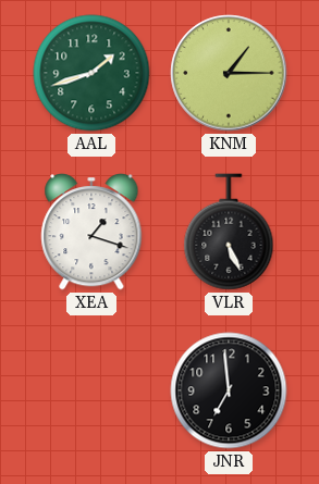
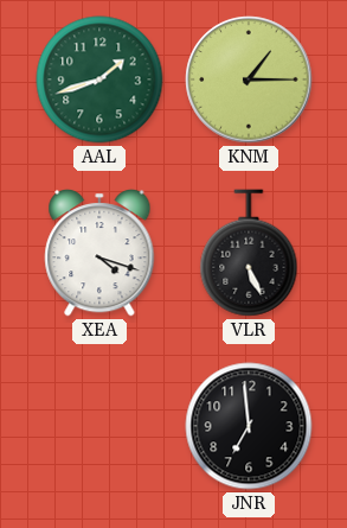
XEA: 1:18 -> 4:18 (99, 253)
